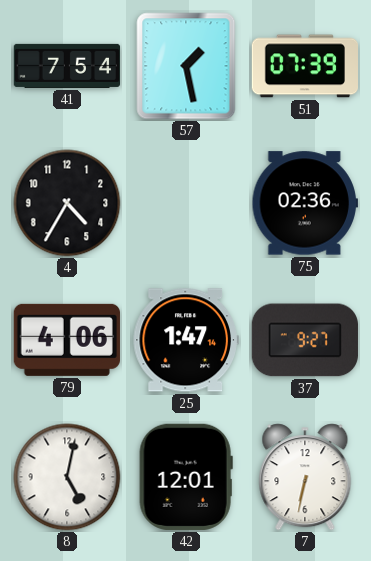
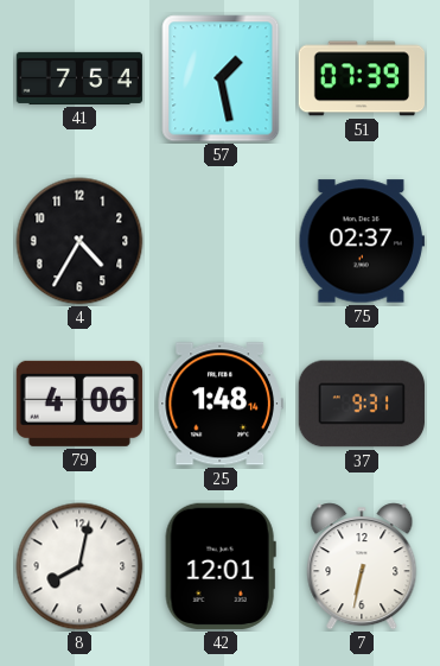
75: 02:36 -> 02:37 (361, 241)
25: 1:47 -> 1:48 (221, 404)
37: 9:27 -> 9:31 (362, 404)
8: 5:02 -> 8:02 (79, 566)
